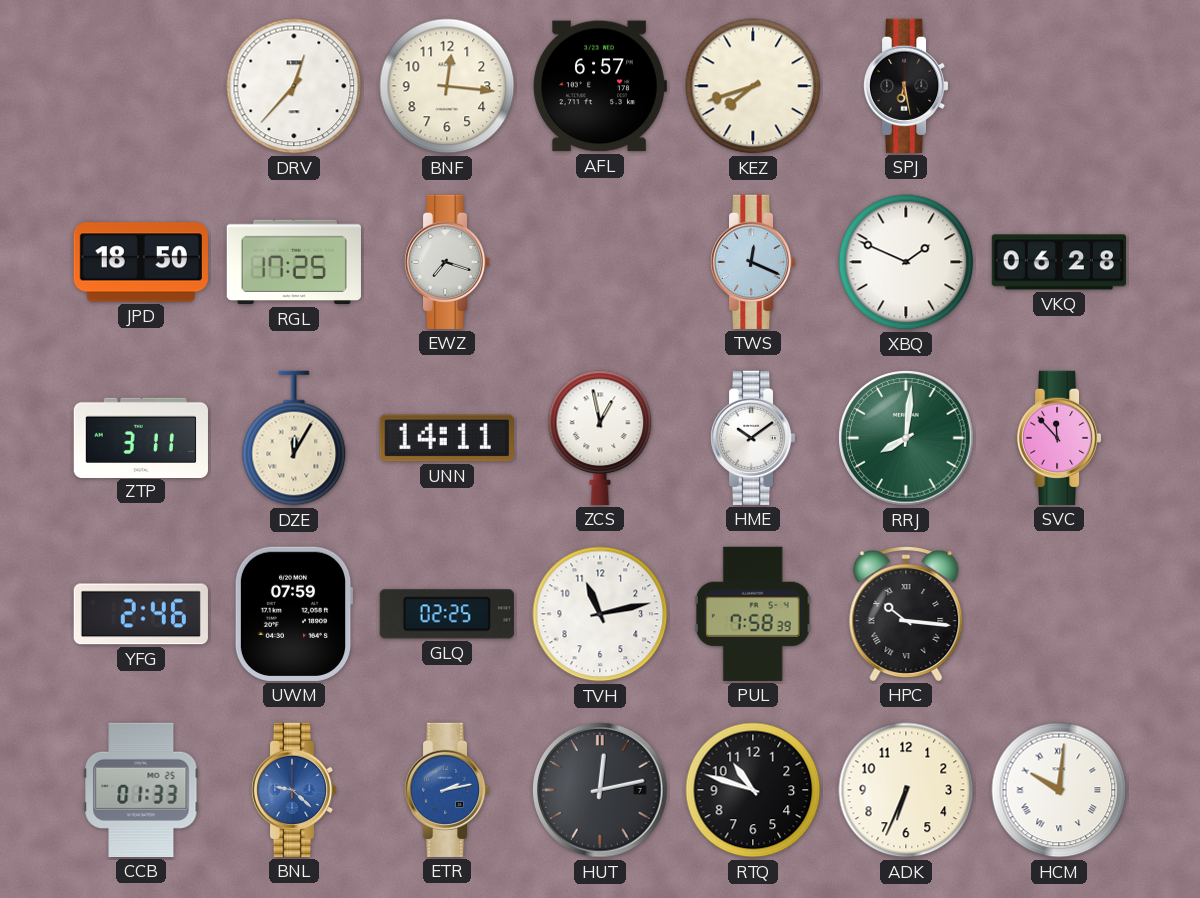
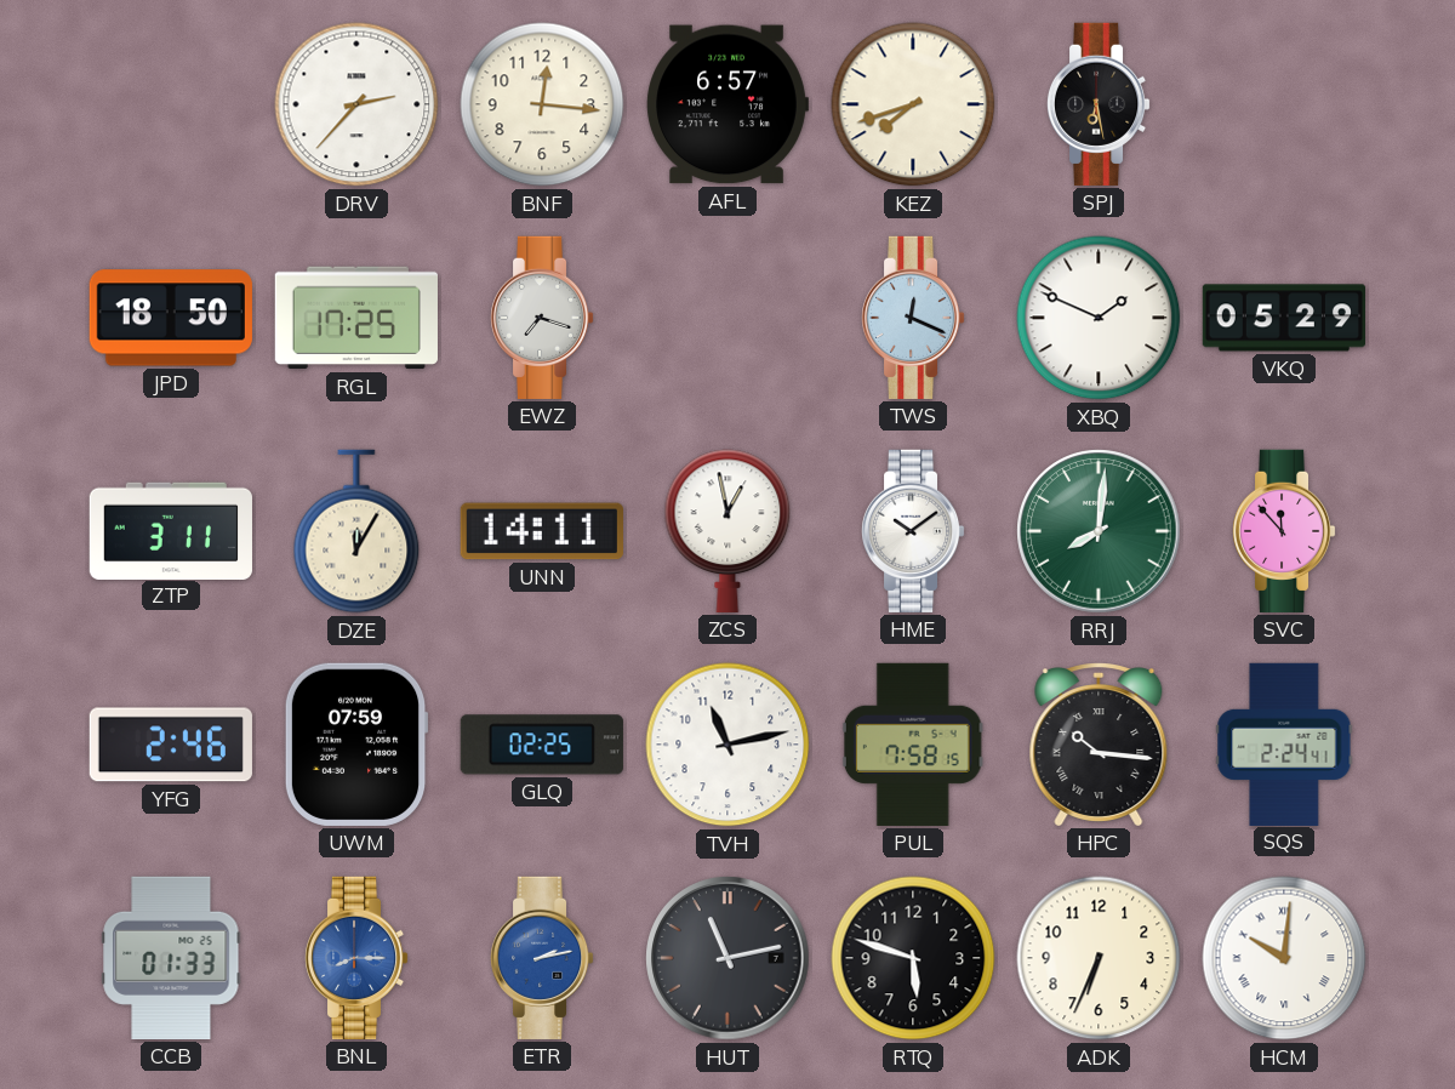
DRV: 12:37 -> 2:37 (356, 104)
VKQ: 06:28 -> 05:29 (1283, 318)
PUL: 7:58:39 -> 7:58:15 (913, 745)
SQS: none -> 2:24 (1284, 743)
BNL: 9:22 -> 8:15 (356, 958)
HUT: 12:13 -> 11:13 (727, 958)
RTQ: 10:48 -> 5:48 (913, 958)
